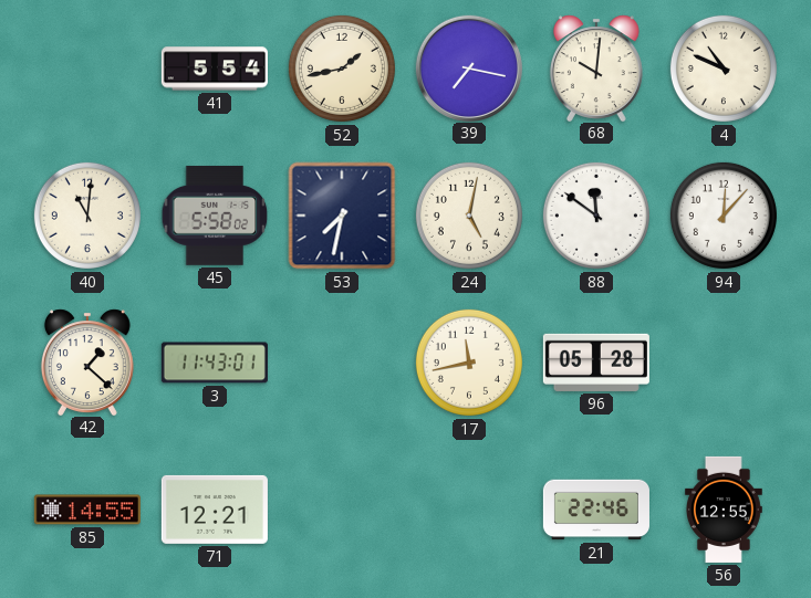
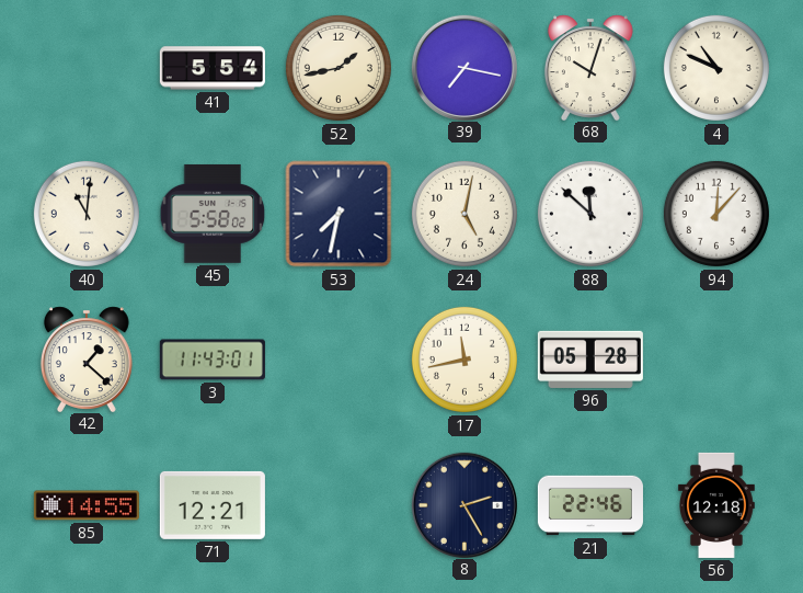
68: 10:01 -> 10:03 (590, 67)
88: 11:51 -> 11:52 (590, 214)
8: none -> 2:25 (463, 504)
56: 12:55 -> 12:18 (716, 505)
